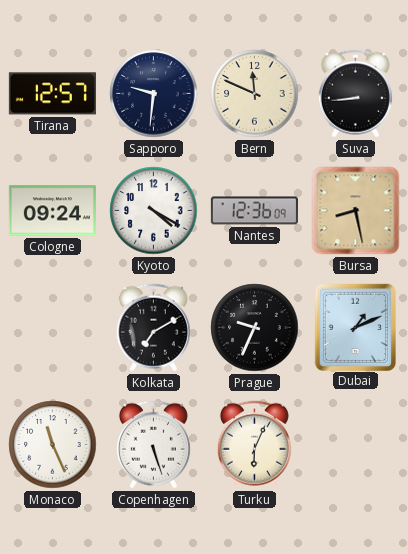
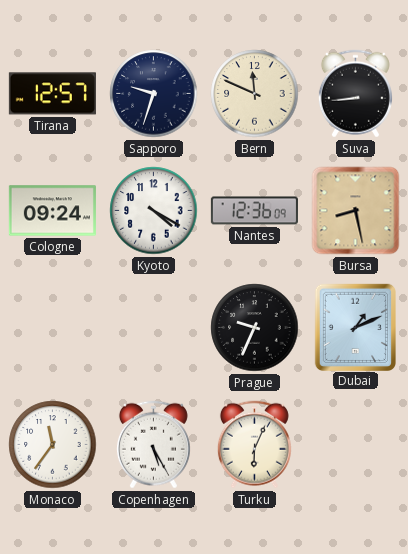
Sapporo: 9:31 -> 9:33 (154, 94)
Kolkata: 7:10 -> none (153, 328)
Monaco: 11:26 -> 11:36 (53, 445)
Copenhagen: 5:27 -> 5:25 (153, 445)
